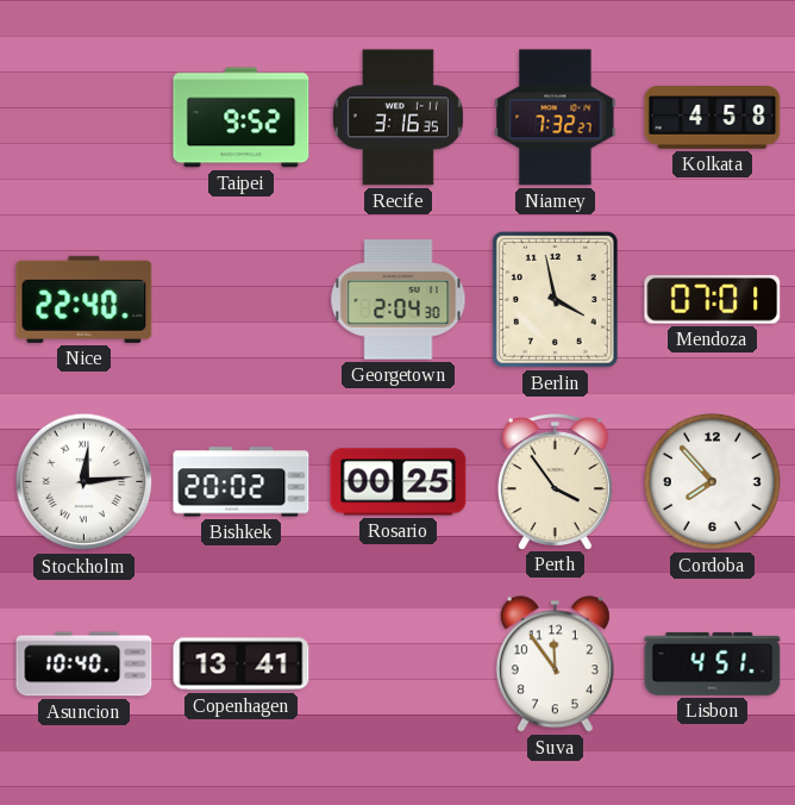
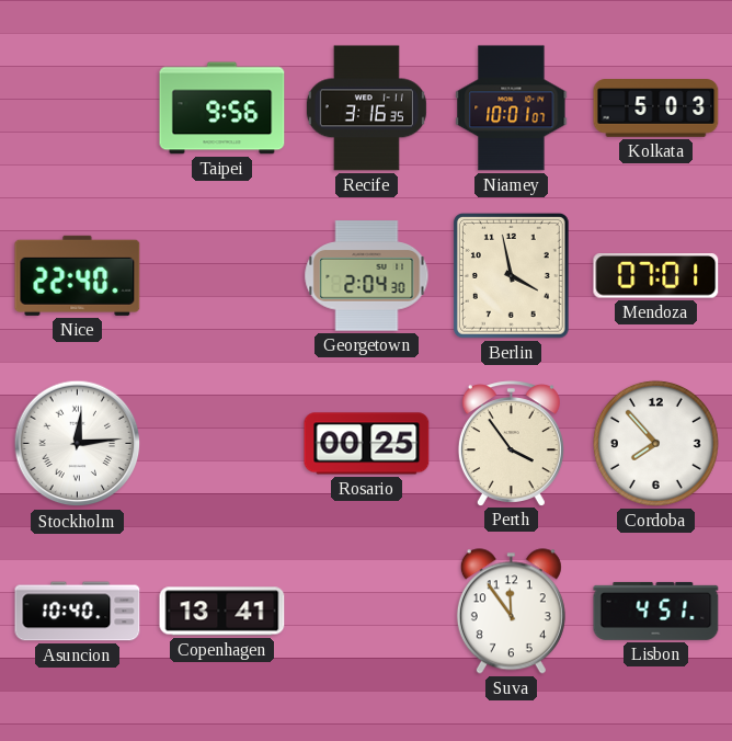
Taipei: 9:52 -> 9:56 (222, 109)
Niamey: 7:32 -> 10:01 (512, 109)
Kolkata: 4:58 -> 5:03 (656, 109)
Bishkek: 20:02 -> none (242, 482)
